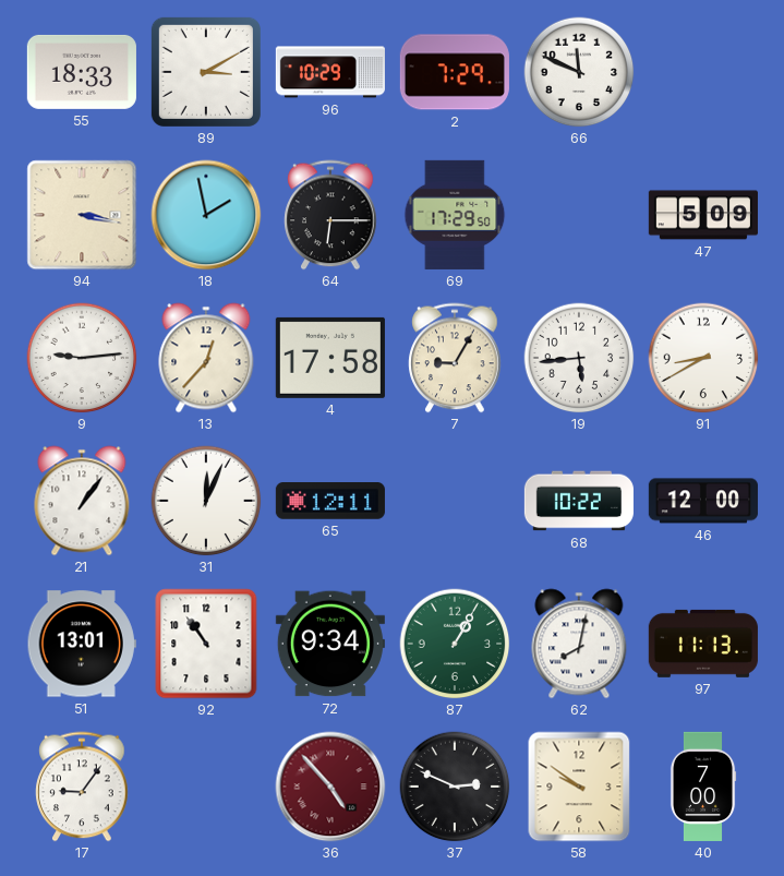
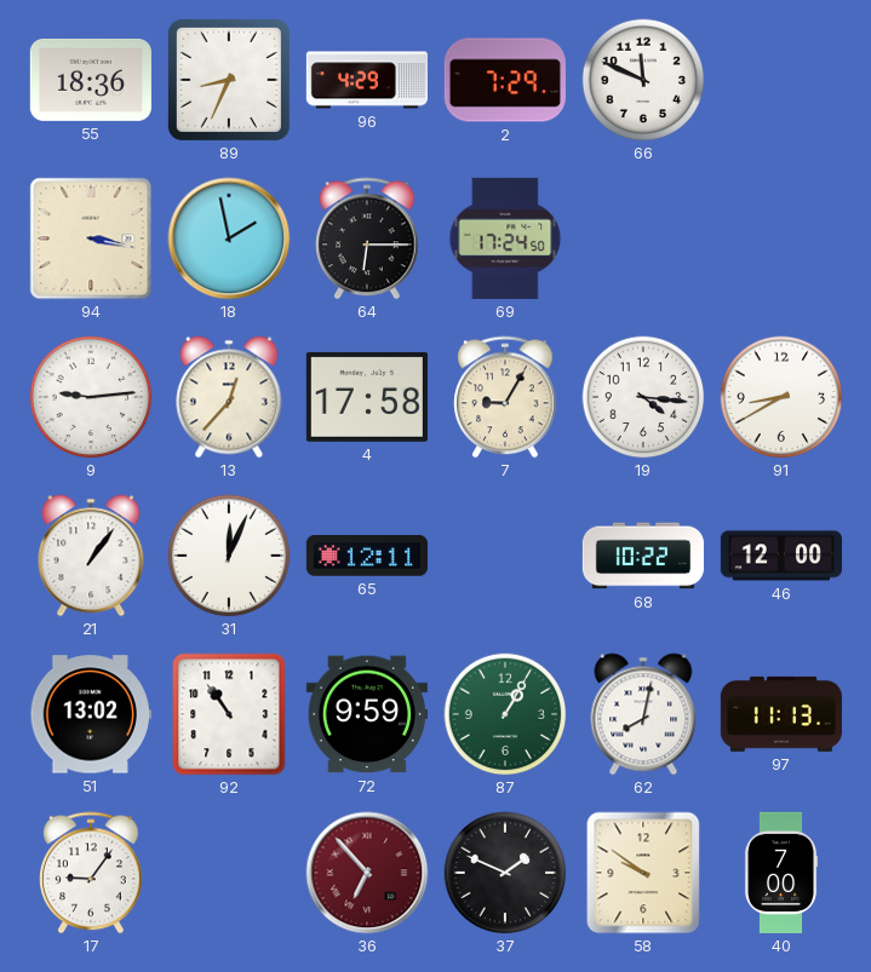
55: 18:33 -> 18:36 (91, 80)
89: 3:10 -> 8:34 (229, 80)
96: 10:29 -> 4:29 (367, 80)
69: 17:29 -> 17:24 (505, 238)
47: 5:09 -> none (703, 215)
19: 5:44 -> 4:16 (643, 397)
51: 13:01 -> 13:02 (91, 714)
72: 9:34 -> 9:59 (367, 714)
36: 4:53 -> 6:53 (367, 873)
37: 2:49 -> 1:49 (505, 873)
